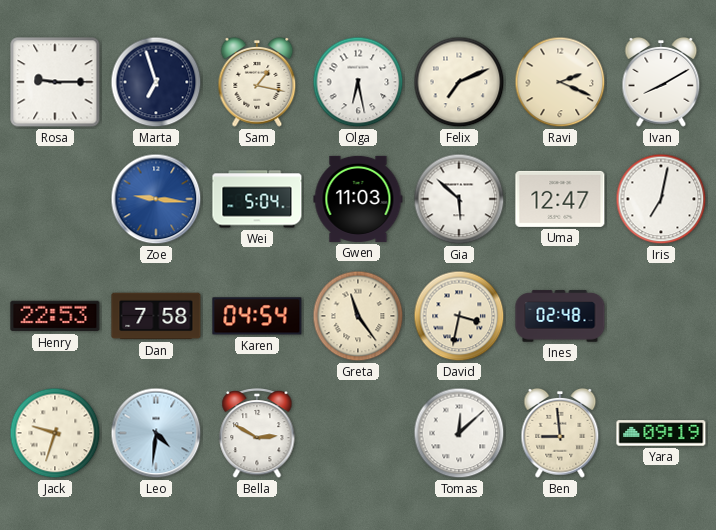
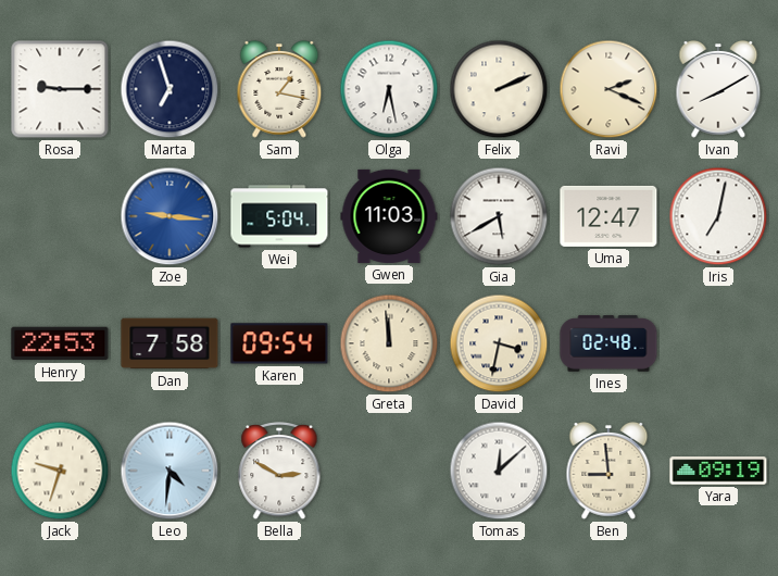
Felix: 7:11 -> 2:11 (499, 89)
Gia: 5:52 -> 5:40 (499, 216)
Karen: 04:54 -> 09:54 (279, 343)
Greta: 11:24 -> 11:59 (389, 343)
